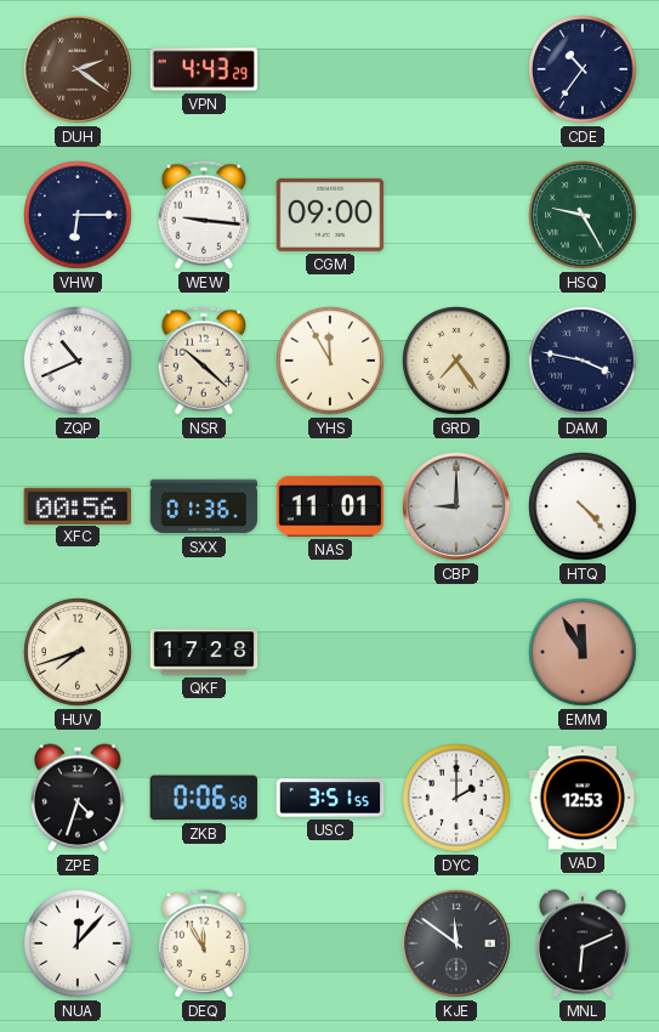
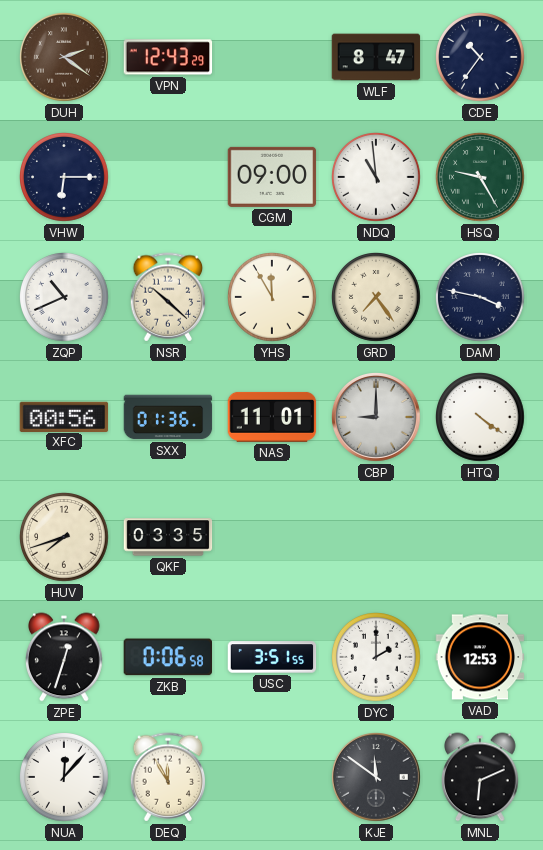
VPN: 4:43 -> 12:43 (168, 57)
WLF: none -> 8:47 (376, 57)
WEW: 9:16 -> none (204, 215)
NDQ: none -> 10:59 (377, 178)
HTQ: 4:23 -> 4:21 (481, 418)
QKF: 17:28 -> 03:35 (168, 537)
EMM: 11:55 -> none (584, 653)
ZPE: 4:33 -> 12:33 (65, 657)
